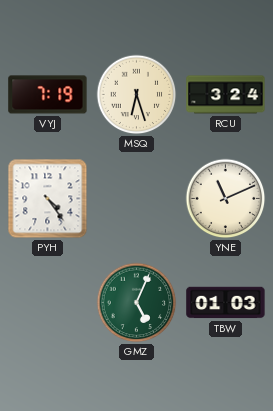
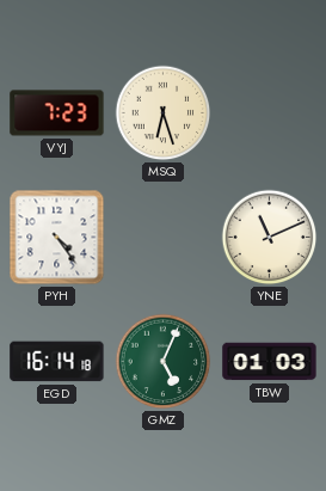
VYJ: 7:19 -> 7:23 (57, 113)
RCU: 3:24 -> none (226, 95)
EGD: none -> 16:14 (57, 362)
